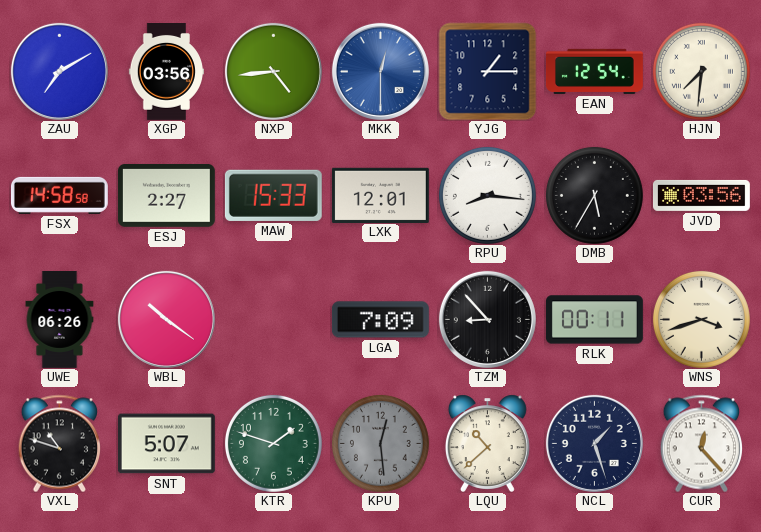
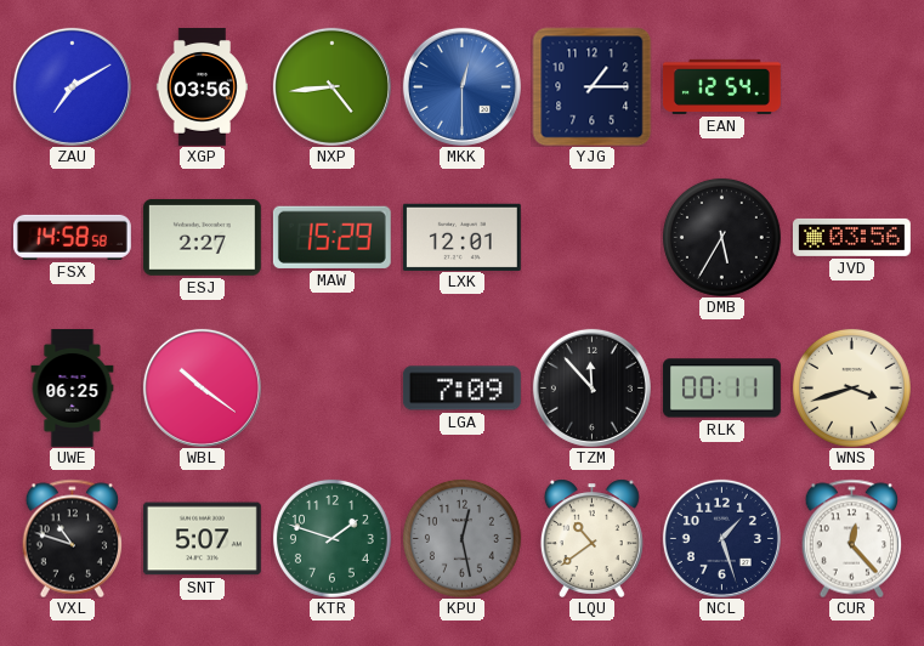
HJN: 7:31 -> none (701, 71)
MAW: 15:33 -> 15:29 (331, 237)
RPU: 8:16 -> none (487, 195)
UWE: 06:26 -> 06:25 (73, 389)
TZM: 8:53 -> 11:53 (591, 387)
KPU: 12:29 -> 12:28 (461, 538)
LQU: 10:38 -> 10:39 (591, 538)
